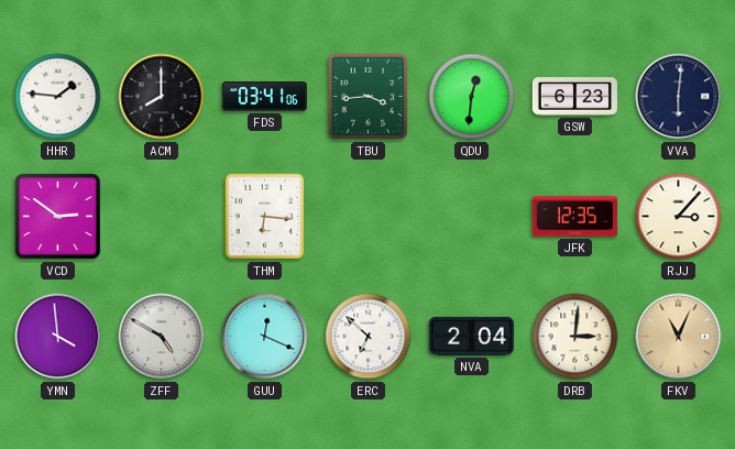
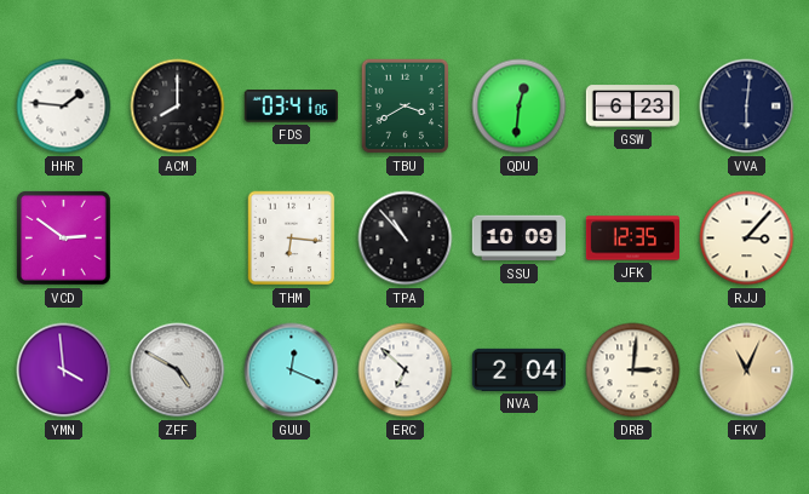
TBU: 3:44 -> 3:40 (406, 107)
TPA: none -> 10:53 (406, 239)
SSU: none -> 10:09 (518, 239)
